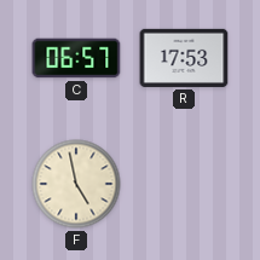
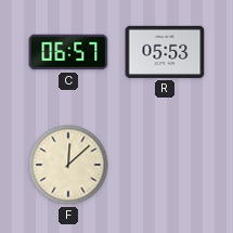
R: 17:53 -> 05:53 (165, 52)
F: 4:58 -> 12:08 (68, 165)
